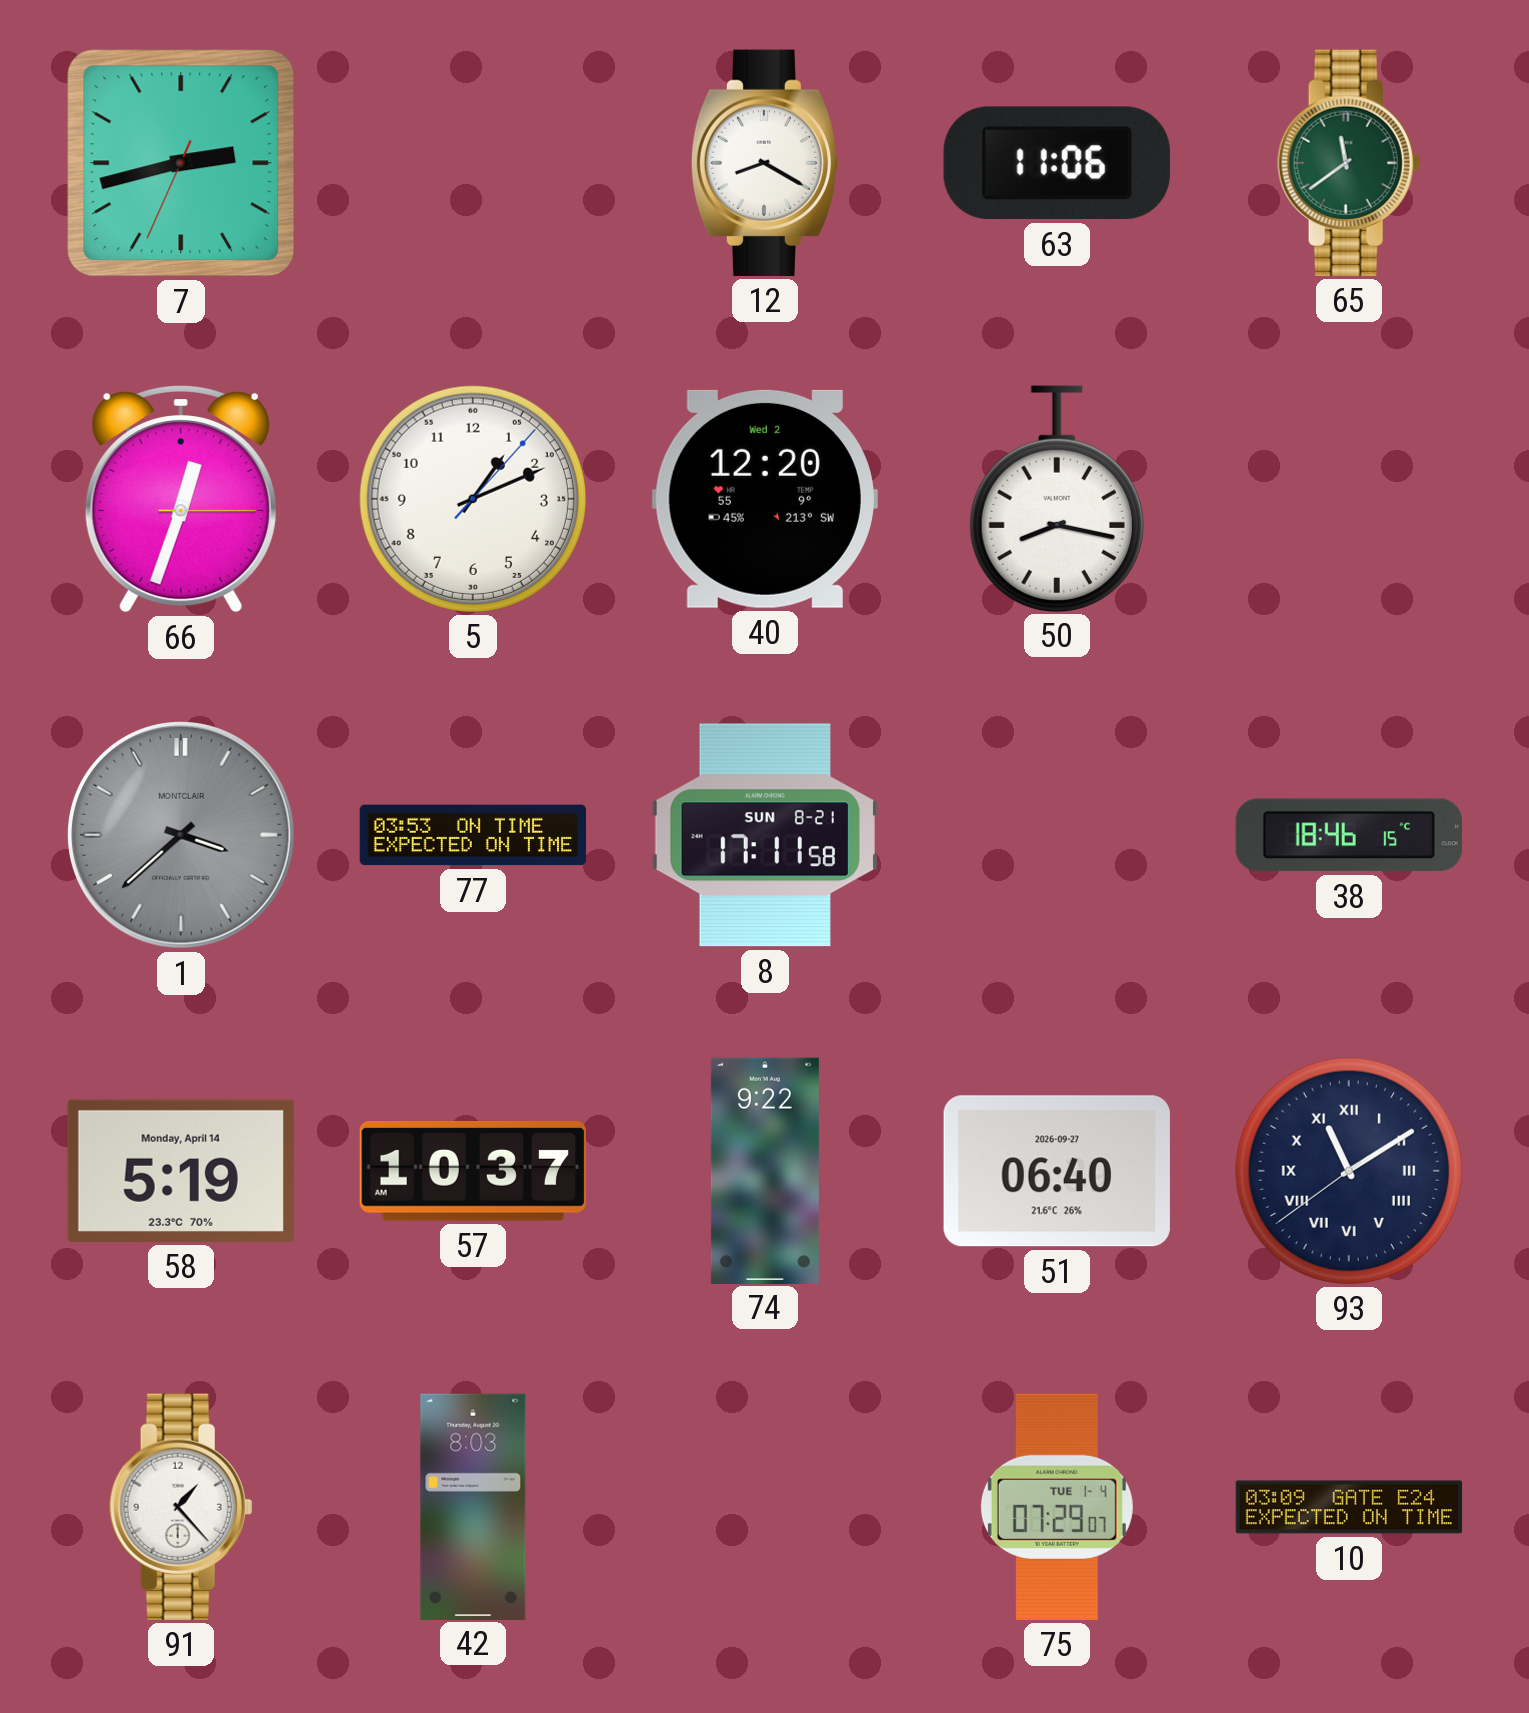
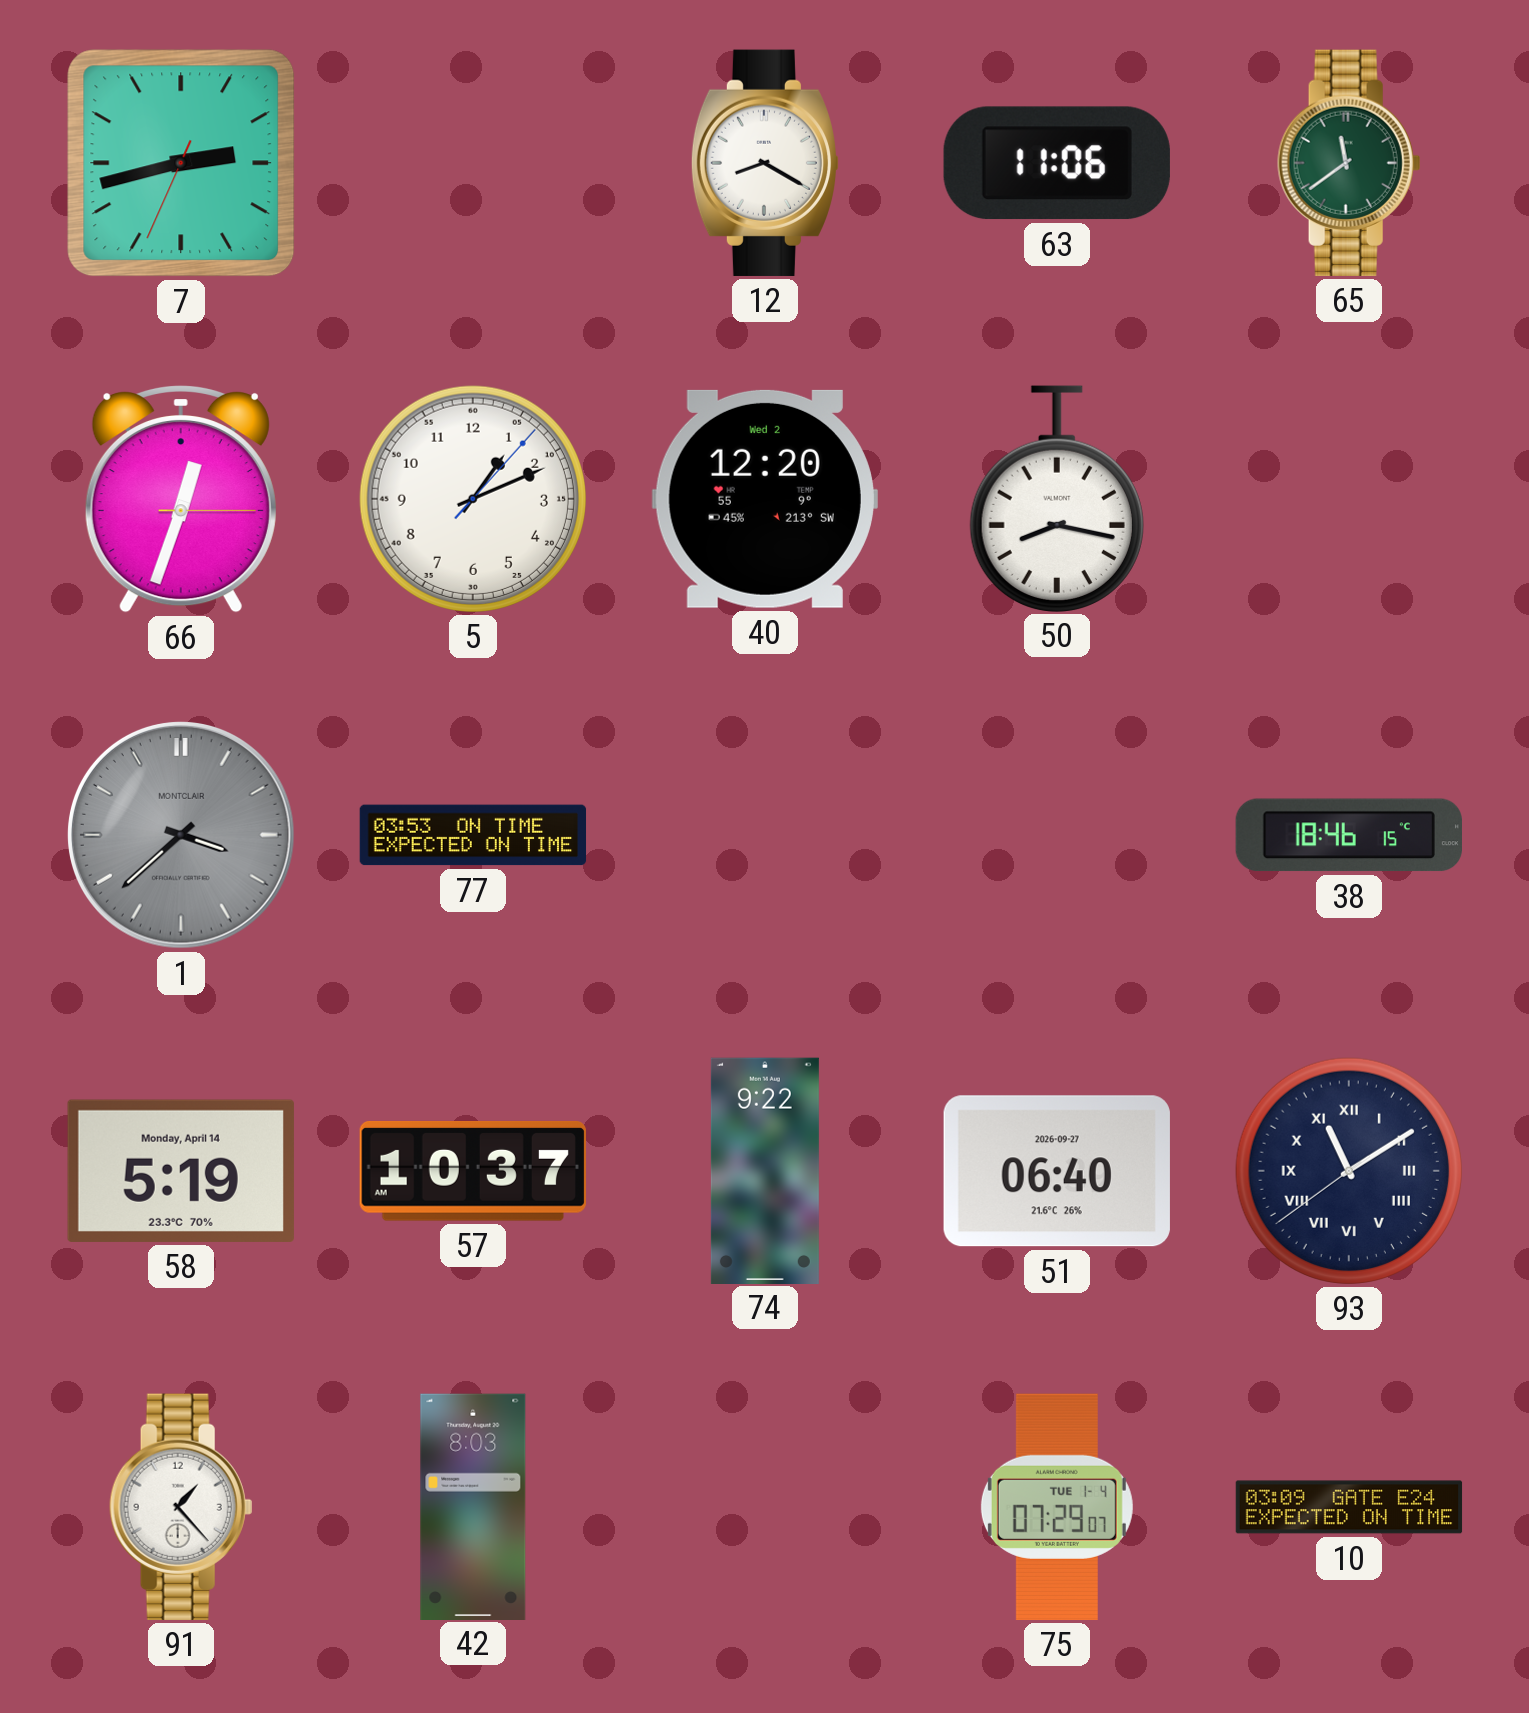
8: 17:11 -> none (765, 835)
